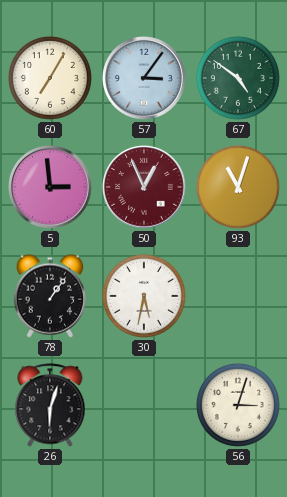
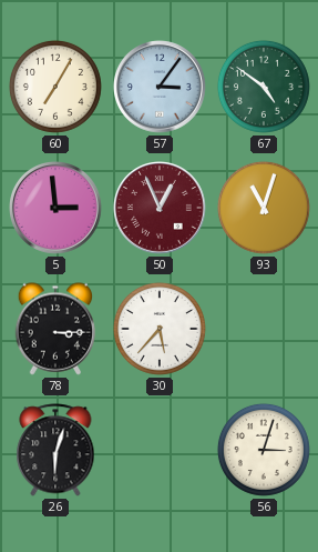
78: 1:06 -> 3:15 (55, 329)
30: 5:32 -> 5:37 (160, 329)
